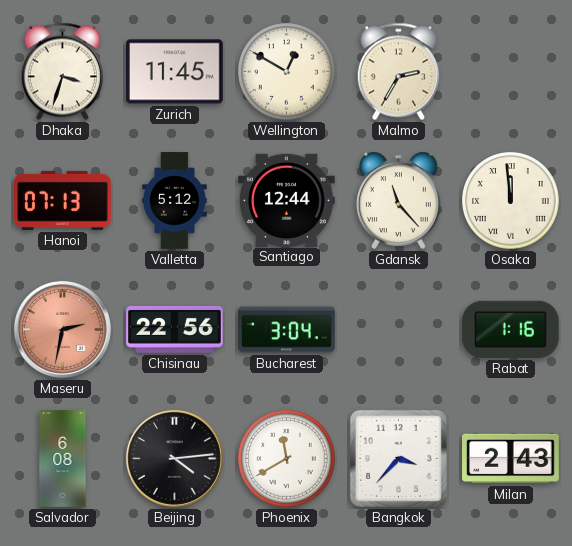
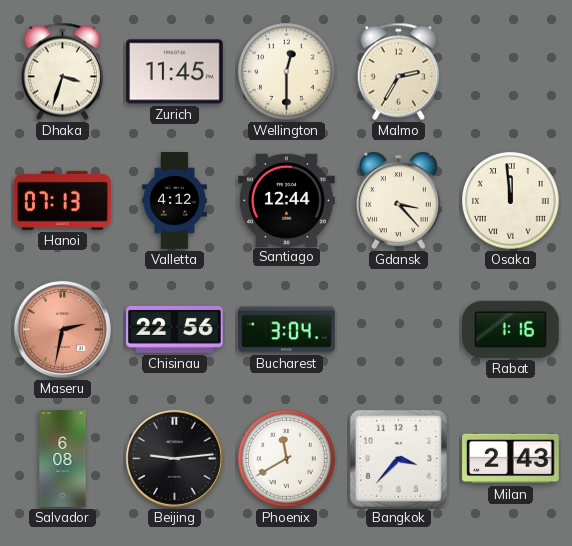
Wellington: 12:50 -> 12:30 (287, 72)
Valletta: 5:12 -> 4:12 (175, 201)
Gdansk: 11:23 -> 3:23 (399, 200)
Beijing: 4:14 -> 9:14 (174, 458)
